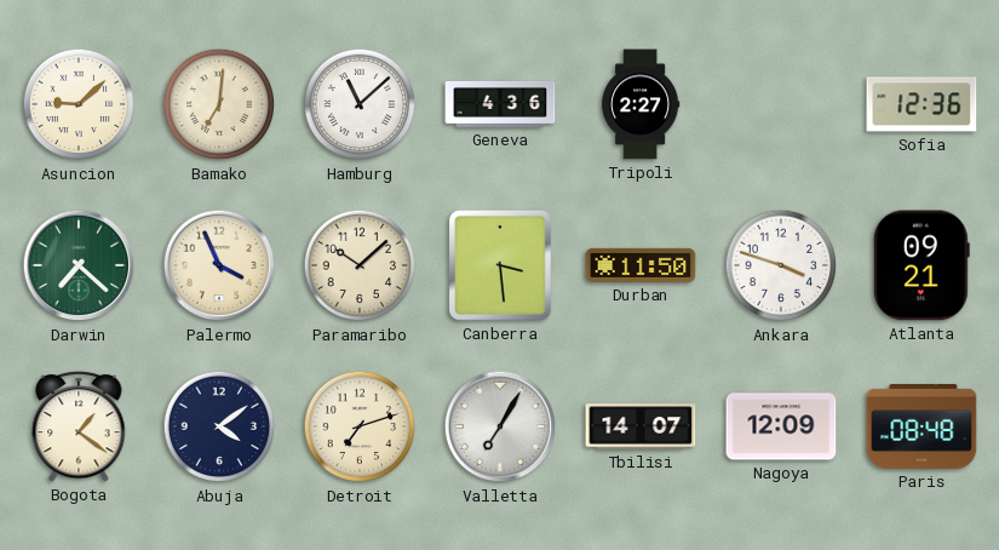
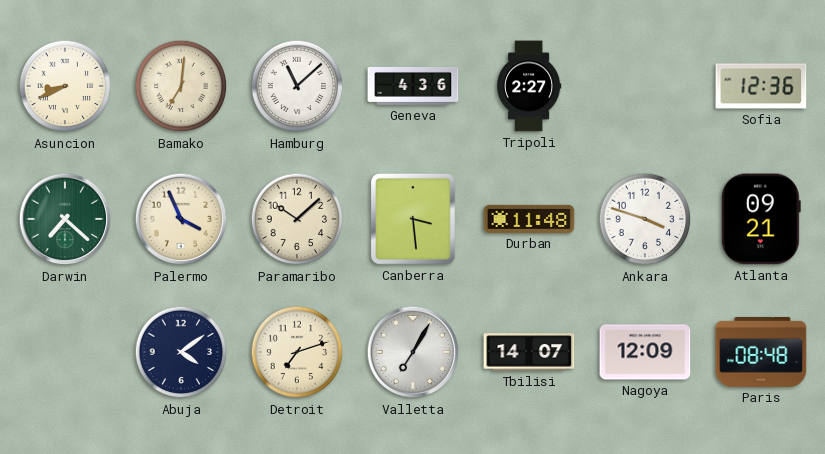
Asuncion: 9:08 -> 8:41 (65, 86)
Durban: 11:50 -> 11:48 (529, 219)
Bogota: 1:21 -> none (79, 426)
